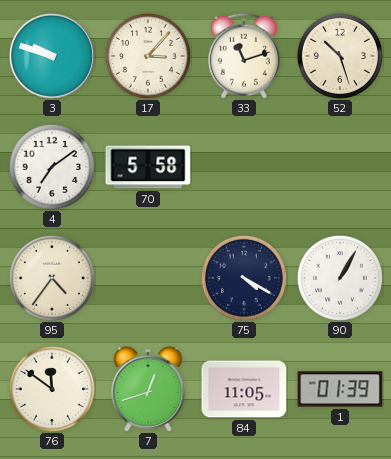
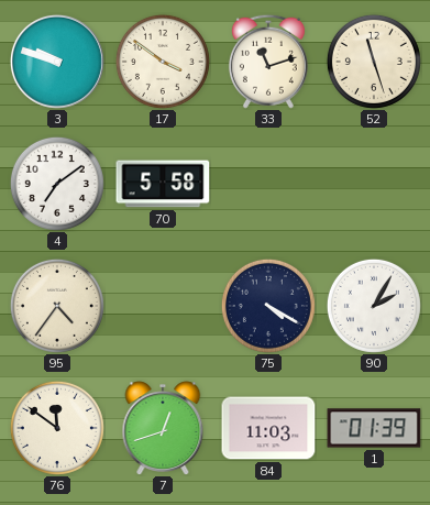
17: 3:07 -> 3:51 (163, 62)
52: 10:27 -> 11:27 (374, 62)
90: 1:05 -> 2:05 (374, 306)
84: 11:05 -> 11:03 (268, 428)
